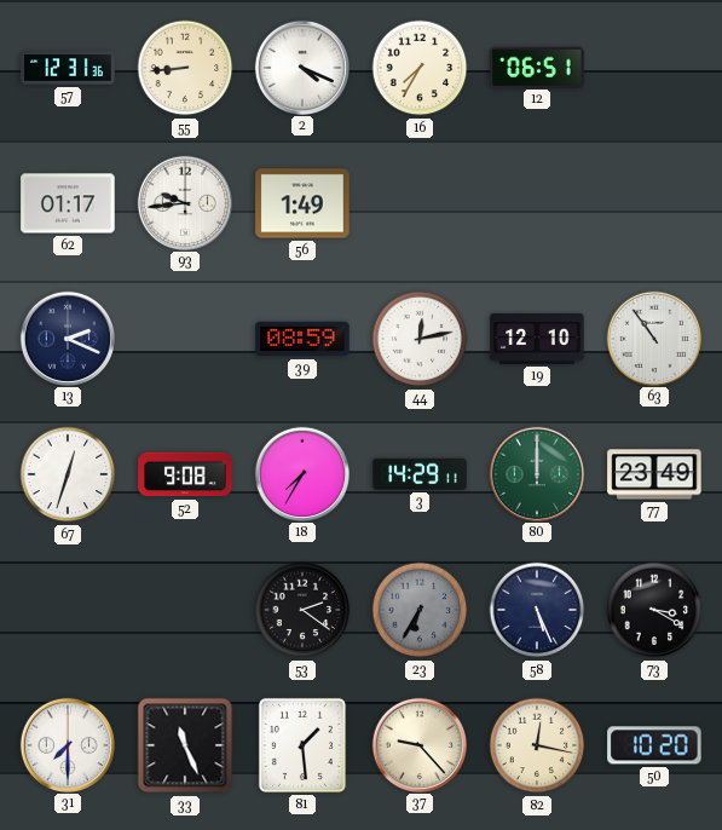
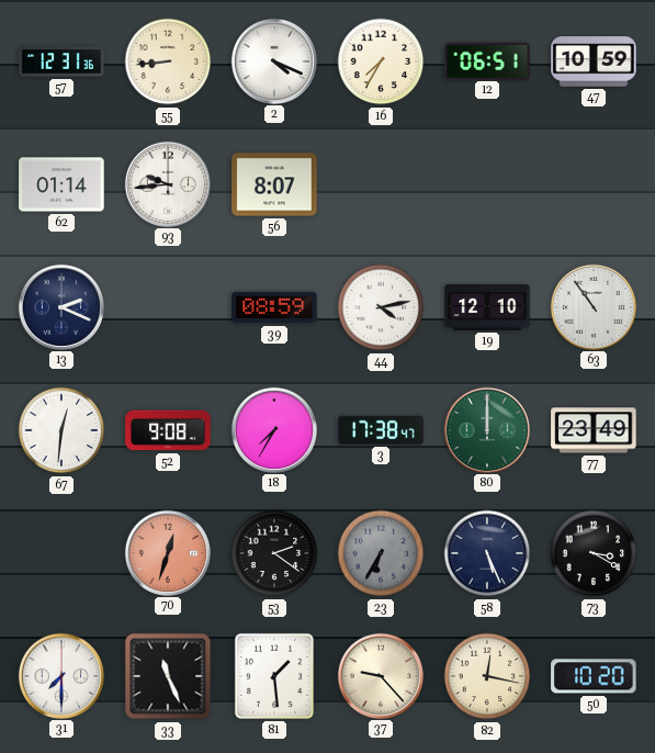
47: none -> 10:59 (594, 61)
62: 01:17 -> 01:14 (61, 184)
56: 1:49 -> 8:07 (274, 184)
44: 12:13 -> 4:13 (381, 307)
67: 12:33 -> 12:31 (61, 430)
3: 14:29 -> 17:38 (381, 430)
70: none -> 12:33 (167, 552)
